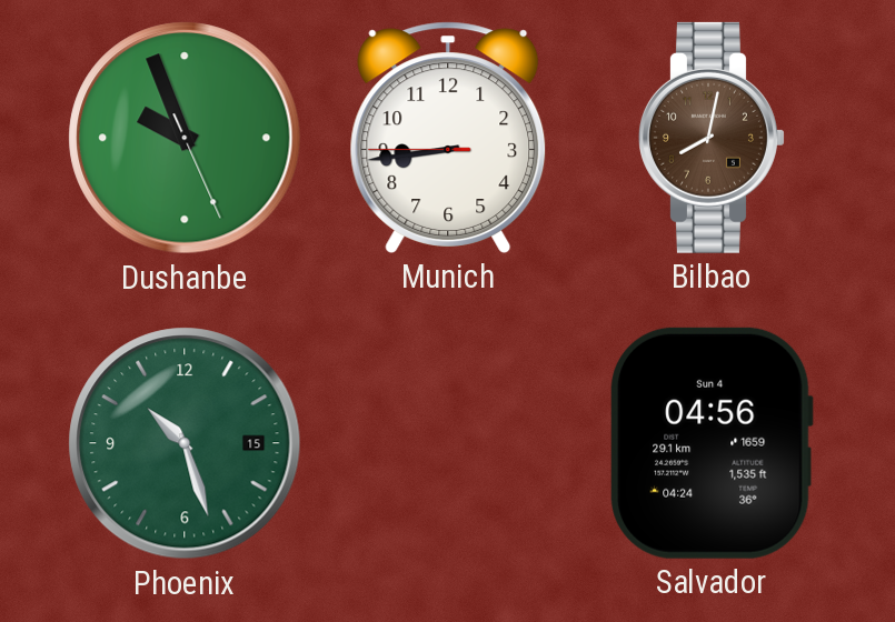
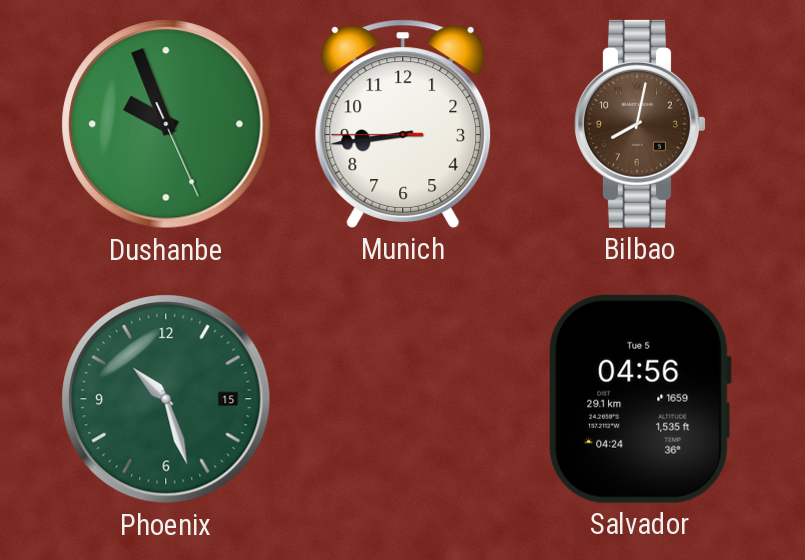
Salvador date: Sun 4 -> Tue 5 (640, 399)
